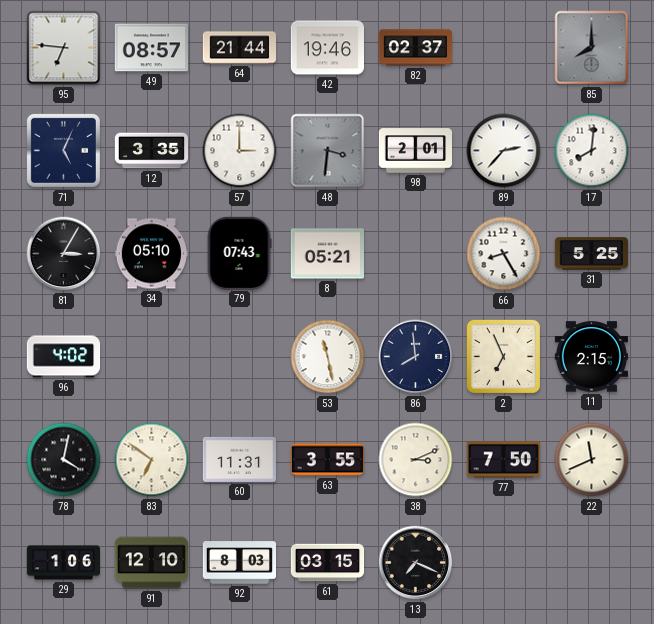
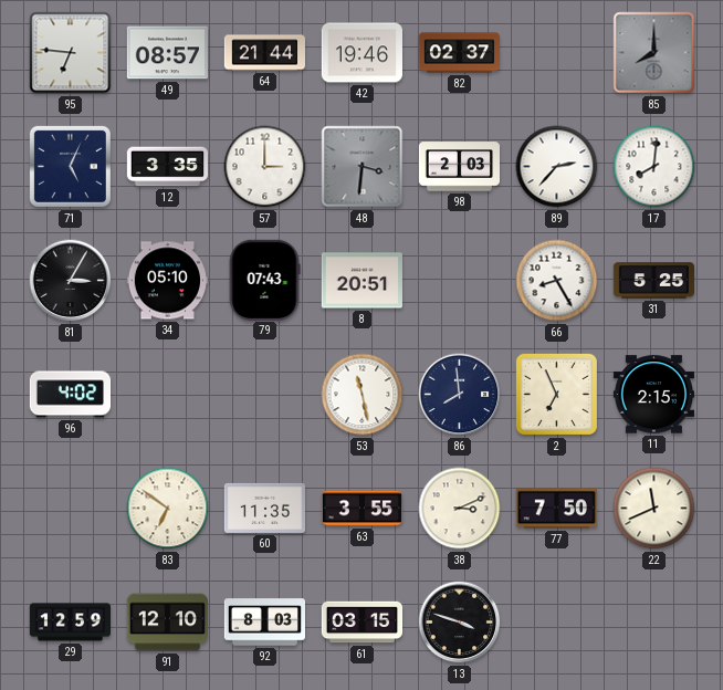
98: 2:01 -> 2:03 (459, 167)
8: 05:21 -> 20:51 (361, 281)
78: 4:02 -> none (64, 460)
60: 11:31 -> 11:35 (264, 508)
29: 1:06 -> 12:59 (71, 623)
13: 7:19 -> 3:48 (460, 623)
